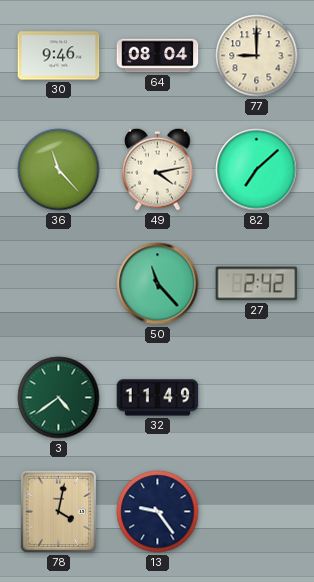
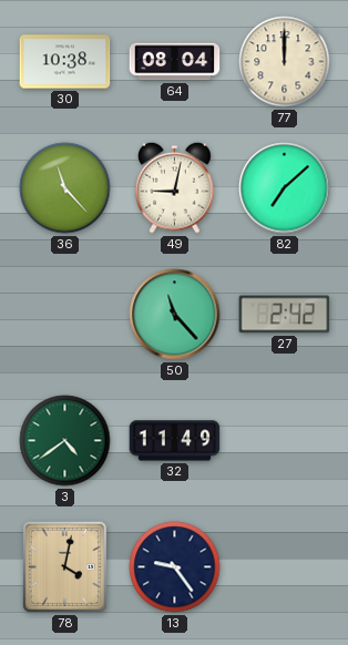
30: 9:46 -> 10:38 (65, 62)
77: 9:00 -> 12:00 (285, 62)
49: 4:13 -> 9:02 (175, 187)
